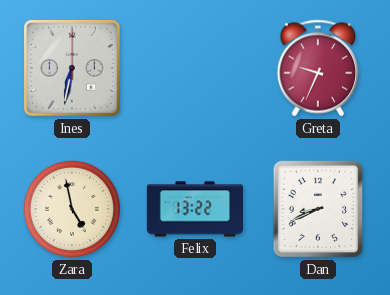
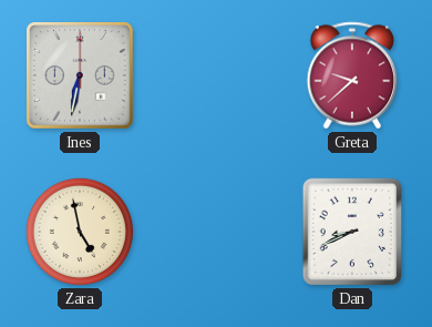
Greta: 9:34 -> 9:38 (352, 75)
Felix: 13:22 -> none (194, 209)
